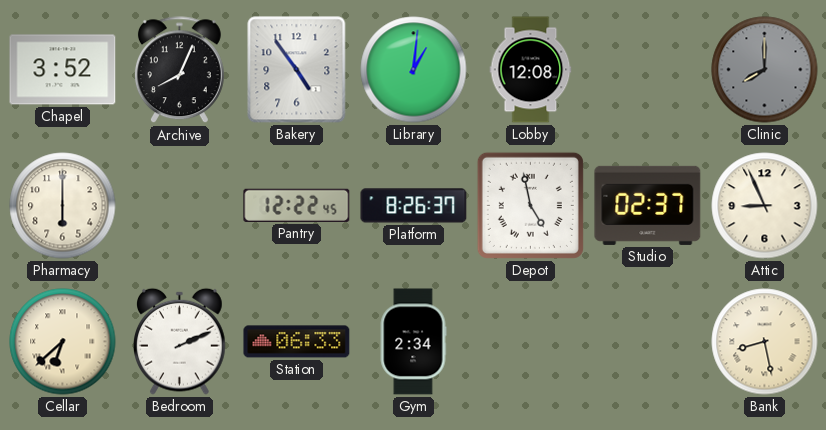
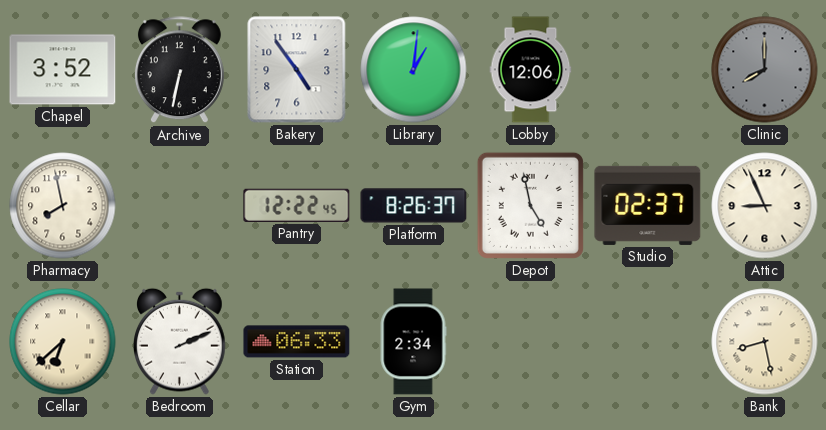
Archive: 8:04 -> 6:32 (179, 70)
Lobby: 12:08 -> 12:06 (531, 70)
Pharmacy: 6:00 -> 7:58 (63, 206)
